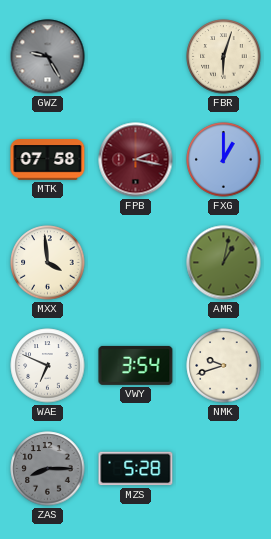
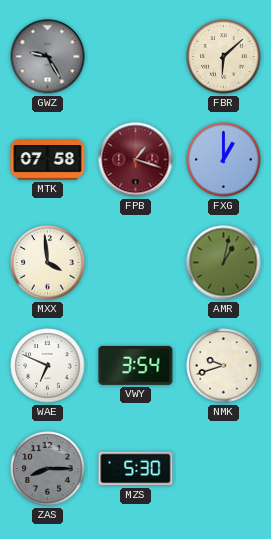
FBR: 6:03 -> 6:08 (224, 57)
FPB: 2:17 -> 1:18 (136, 160)
MZS: 5:28 -> 5:30 (136, 469)
